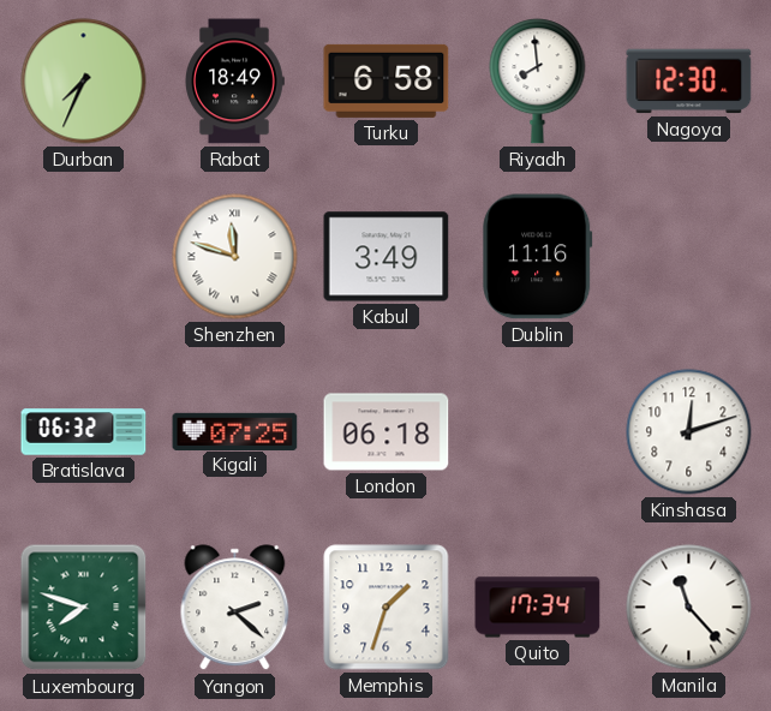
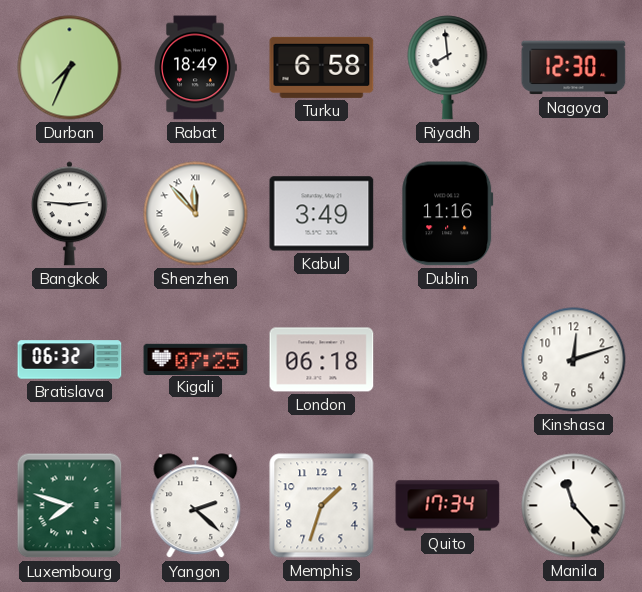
Bangkok: none -> 2:46 (69, 214)
Shenzhen: 11:48 -> 11:53 (196, 214)
